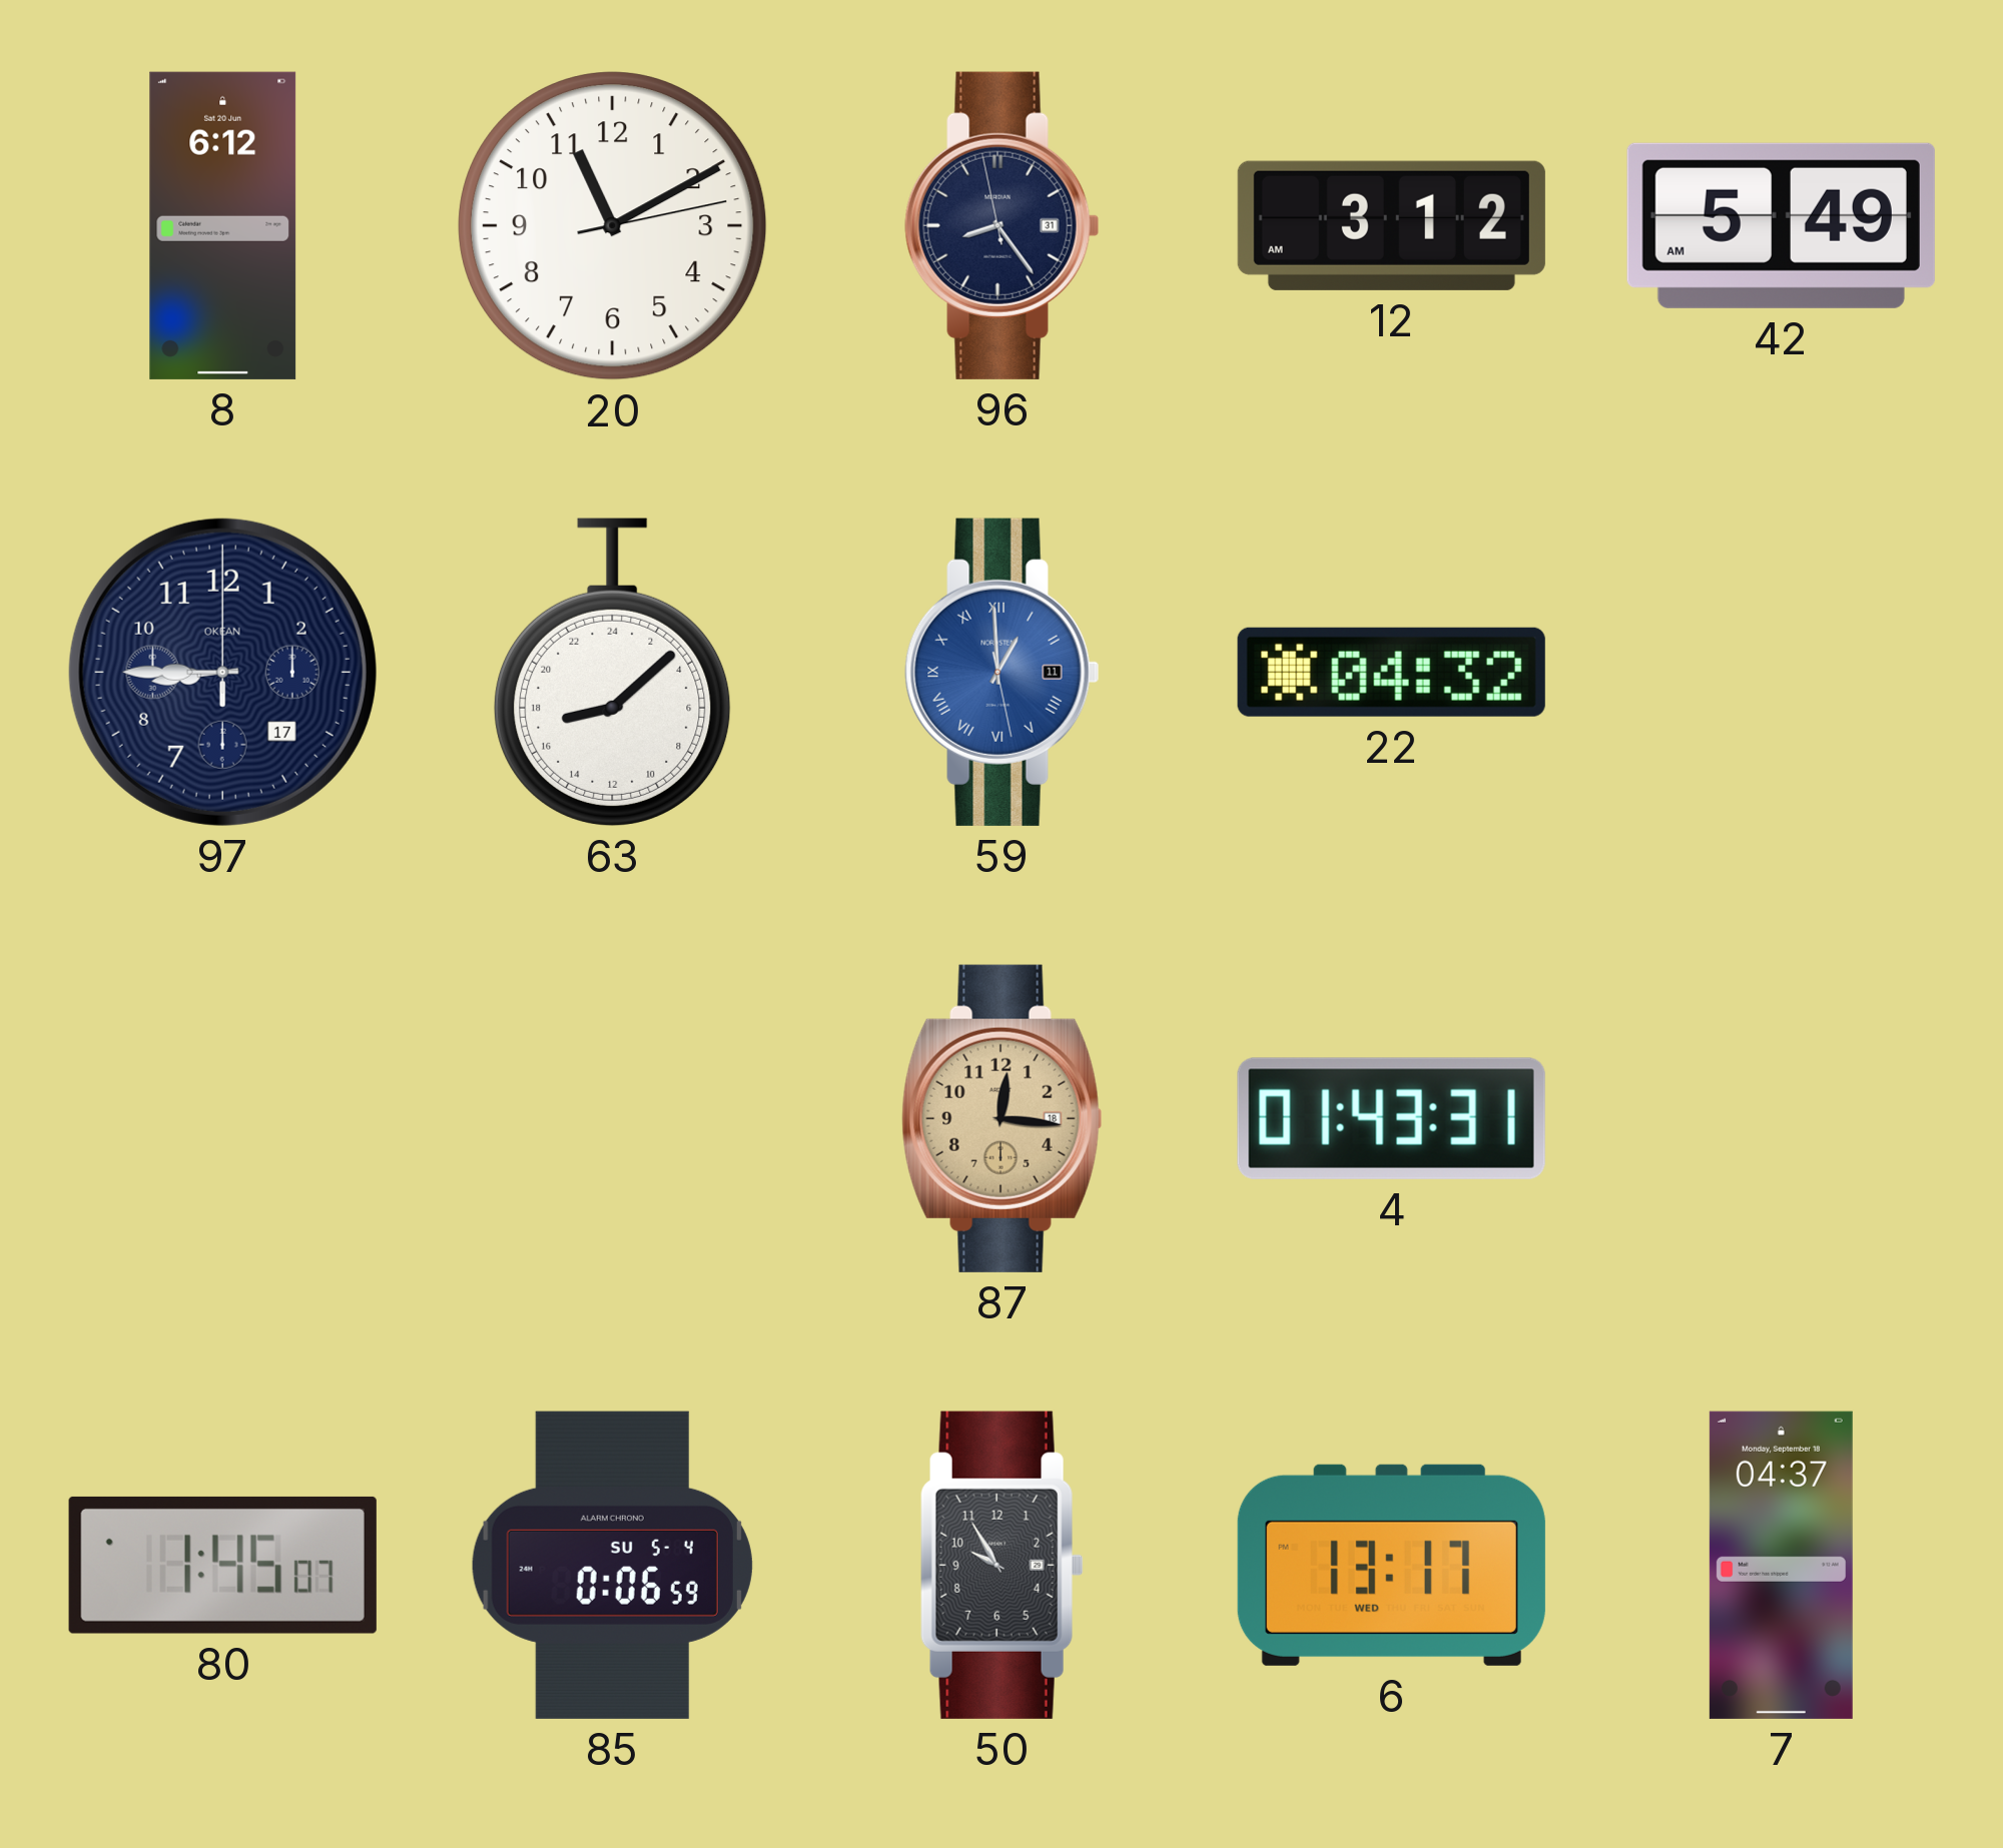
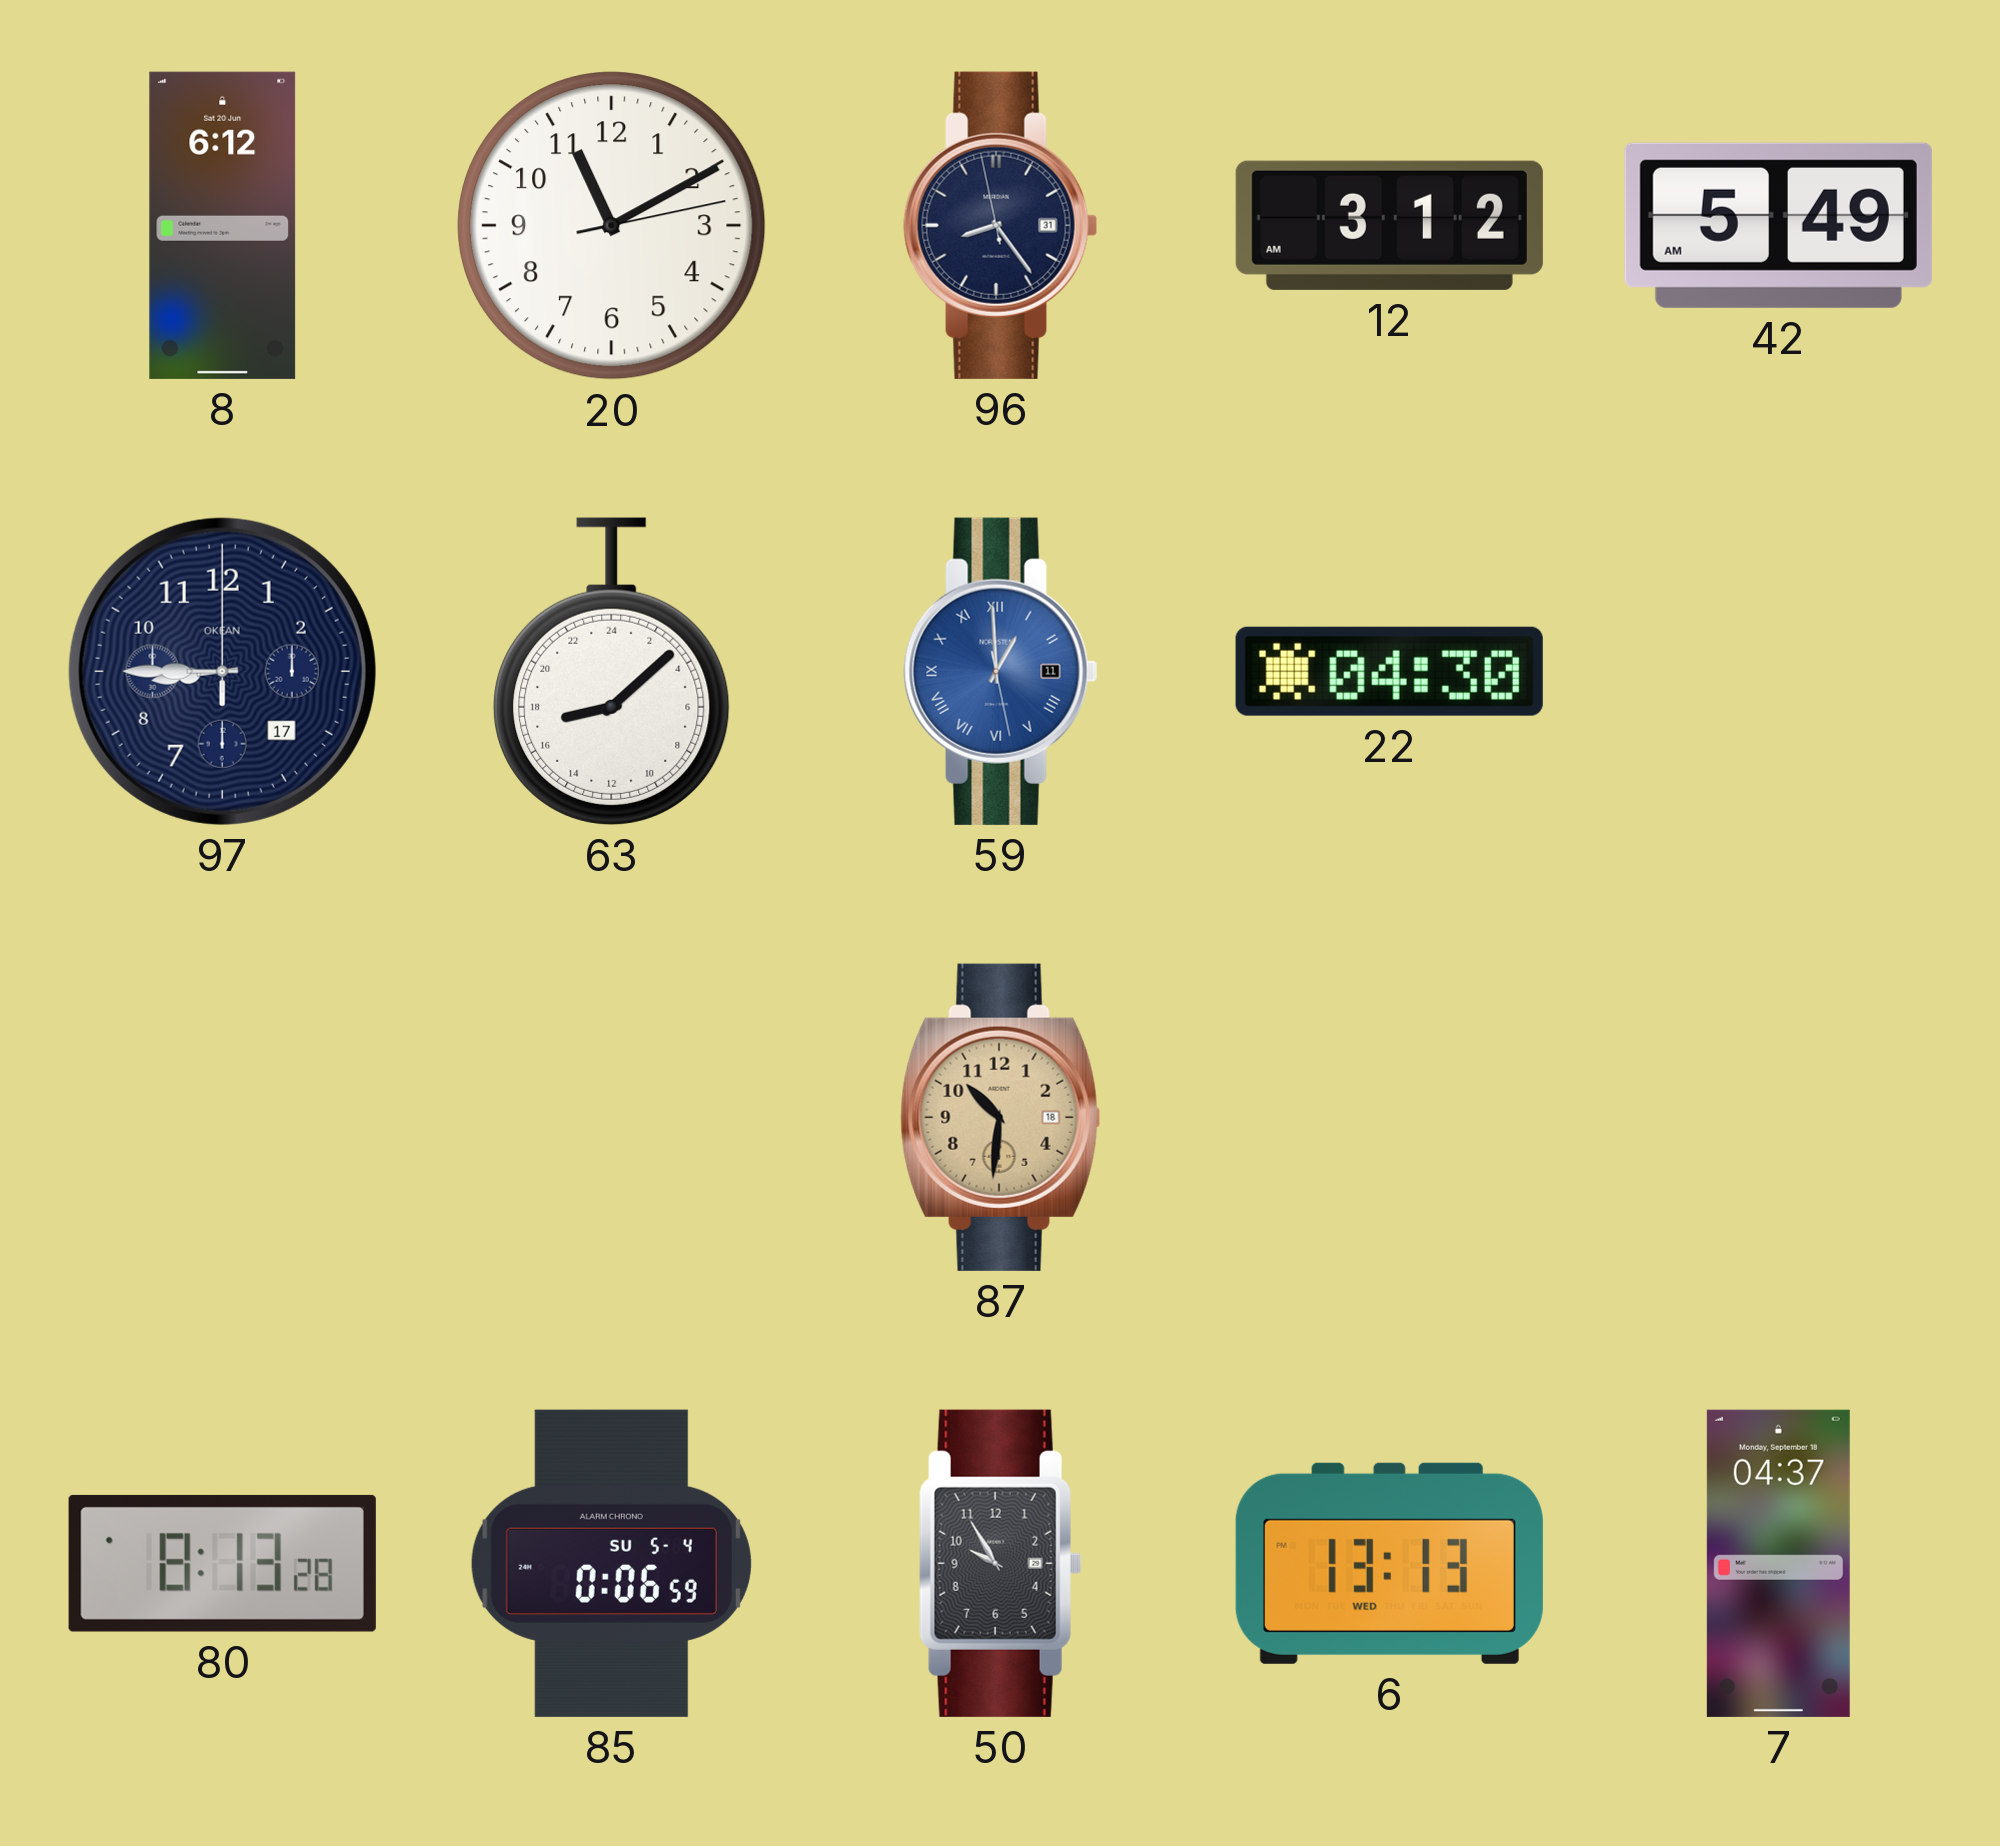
22: 04:32 -> 04:30 (1389, 671)
87: 12:16 -> 10:31 (1001, 1117)
4: 01:43 -> none (1391, 1118)
80: 1:45 -> 8:13 (222, 1563)
6: 13:17 -> 13:13 (1389, 1563)
